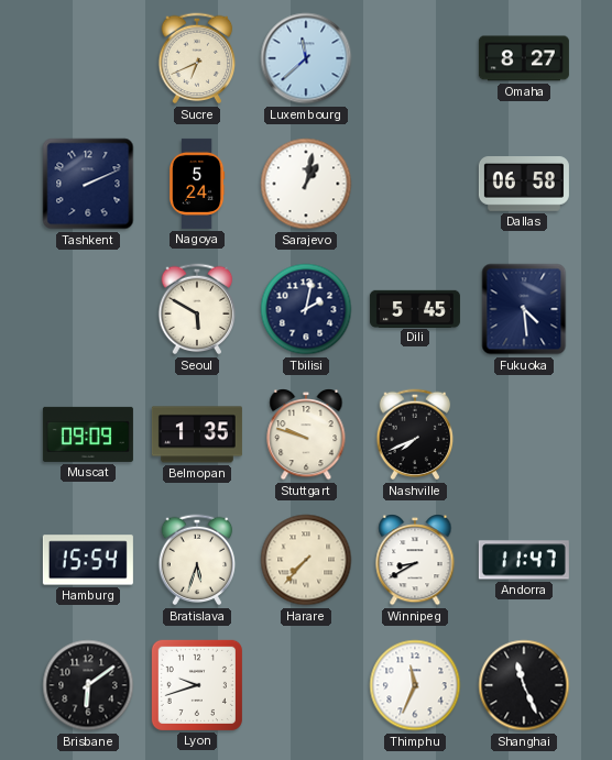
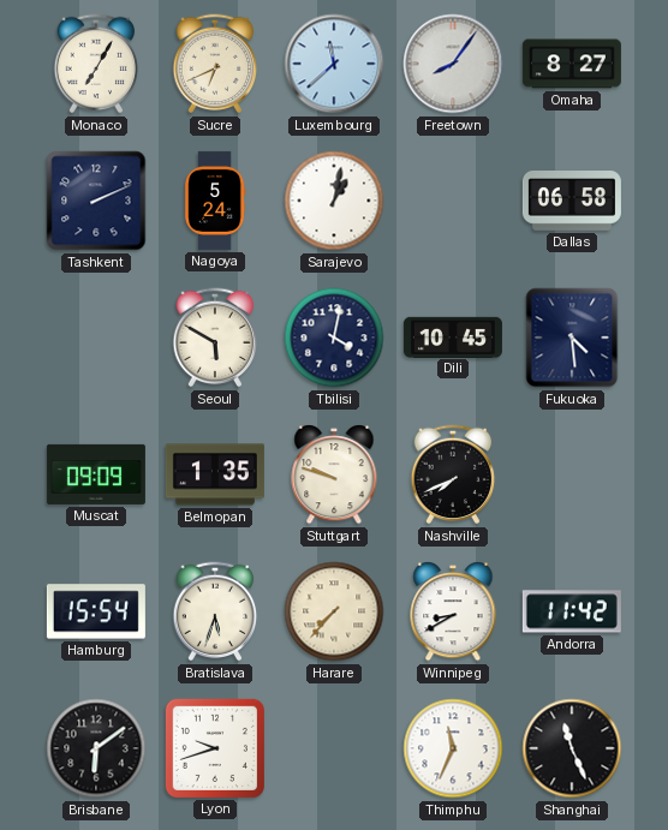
Monaco: none -> 7:05 (96, 64)
Freetown: none -> 8:06 (453, 64)
Tbilisi: 2:02 -> 4:02 (334, 338)
Dili: 5:45 -> 10:45 (453, 336)
Andorra: 11:47 -> 11:42 (572, 611)
